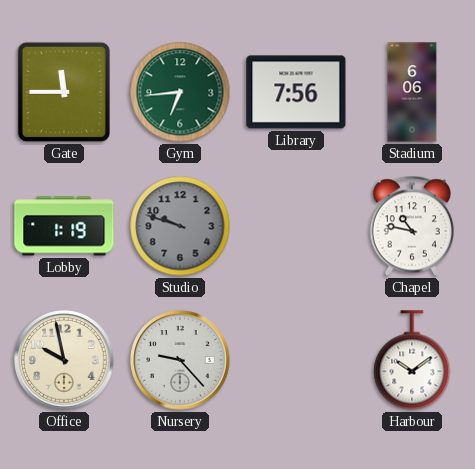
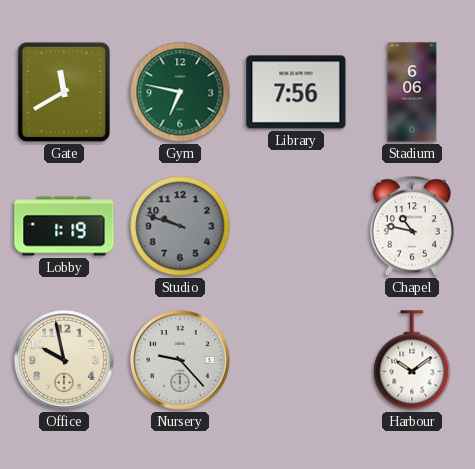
Gate: 11:45 -> 11:40 (64, 92)
Gym: 6:44 -> 6:47 (180, 92)
